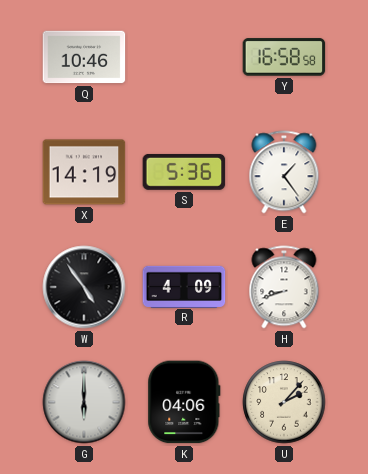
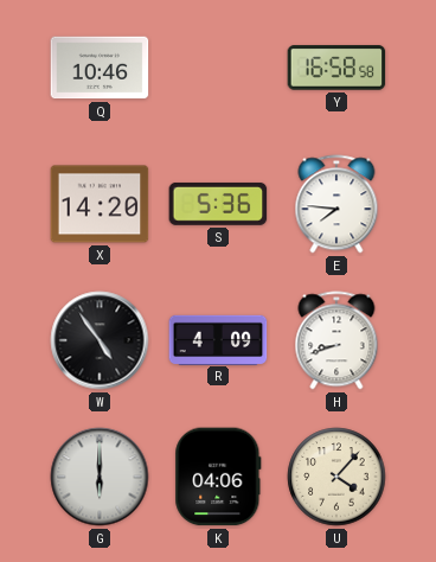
X: 14:19 -> 14:20 (100, 204)
E: 1:24 -> 7:46 (336, 204)
U: 2:07 -> 4:07 (336, 477)
